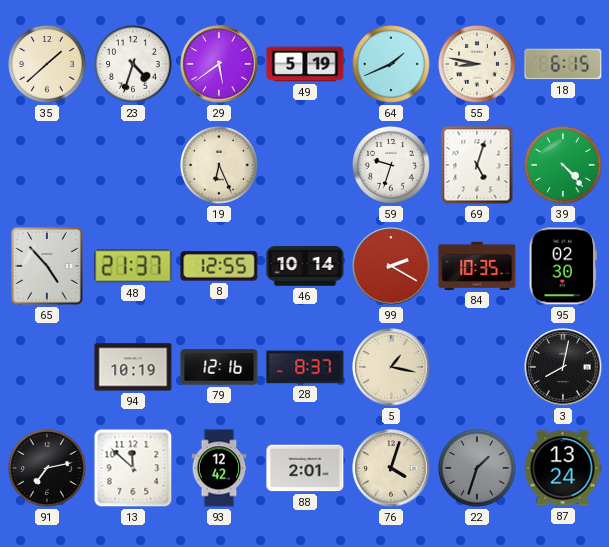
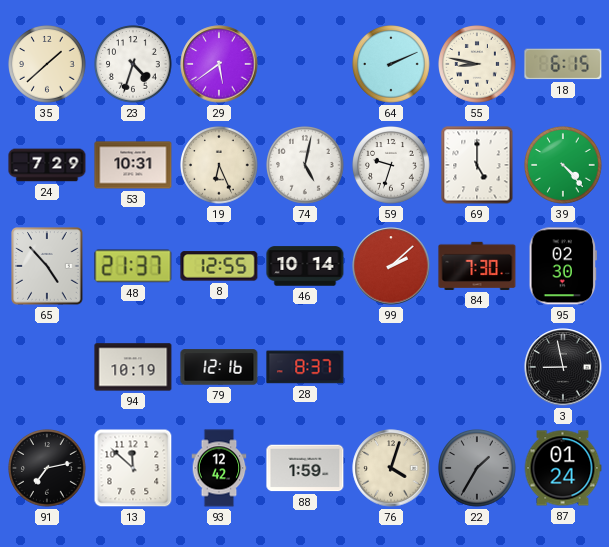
49: 5:19 -> none (305, 64)
64: 1:41 -> 2:11 (391, 64)
24: none -> 7:29 (47, 165)
53: none -> 10:31 (133, 165)
74: none -> 5:02 (305, 165)
69: 5:03 -> 5:00 (477, 165)
99: 2:20 -> 2:08 (391, 266)
84: 10:35 -> 7:30 (477, 266)
5: 1:17 -> none (391, 367)
3: 8:02 -> 8:58 (563, 367)
88: 2:01 -> 1:59 (305, 468)
22: 1:33 -> 1:35 (477, 468)
87: 13:24 -> 01:24 (563, 468)
